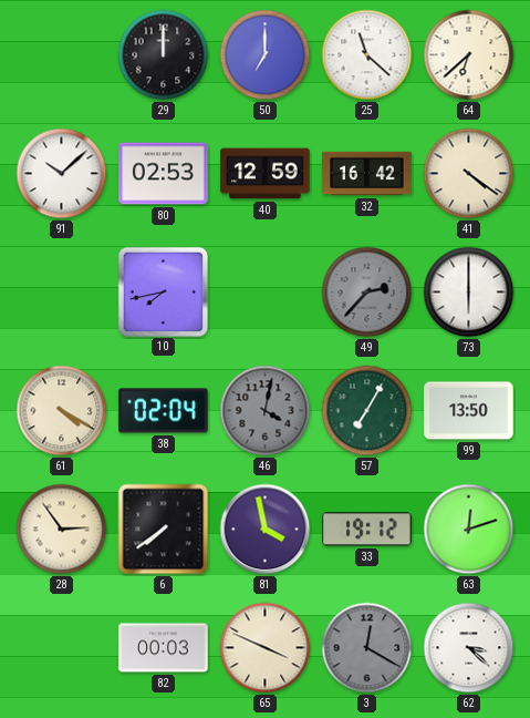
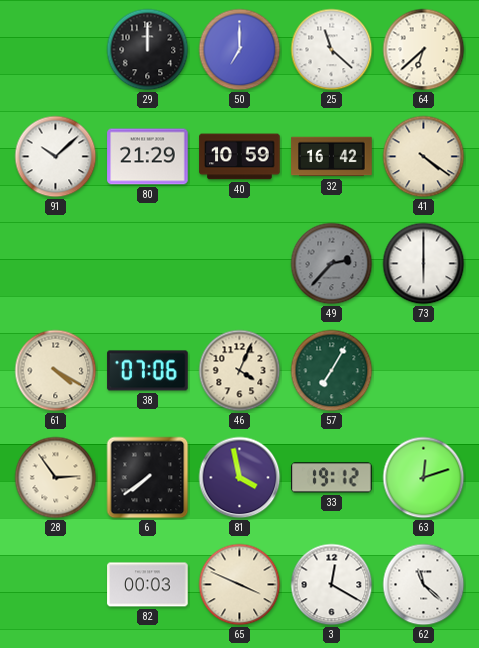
80: 02:53 -> 21:29 (148, 157)
40: 12:59 -> 10:59 (240, 157)
10: 7:43 -> none (163, 291)
38: 02:04 -> 07:06 (148, 371)
46: 4:02 -> 4:04 (240, 371)
46 dial: grey -> cream (240, 371)
99: 13:50 -> none (469, 411)
3 dial: grey -> white (332, 585)
62: 3:22 -> 11:22 (424, 585)
